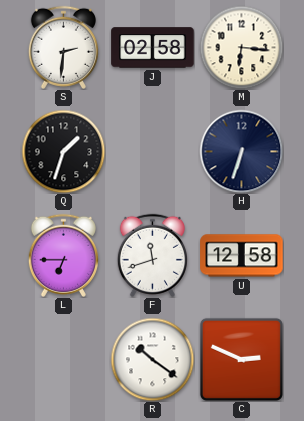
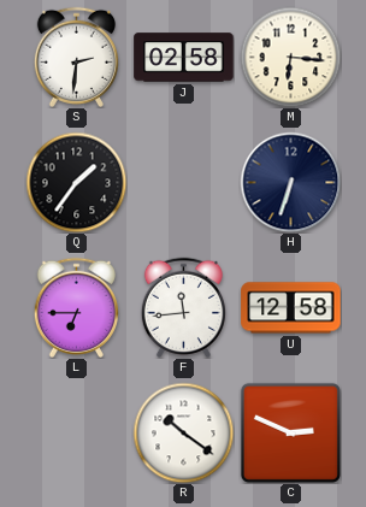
Q: 1:33 -> 1:36 (76, 182)
F: 11:42 -> 11:44 (183, 307)
